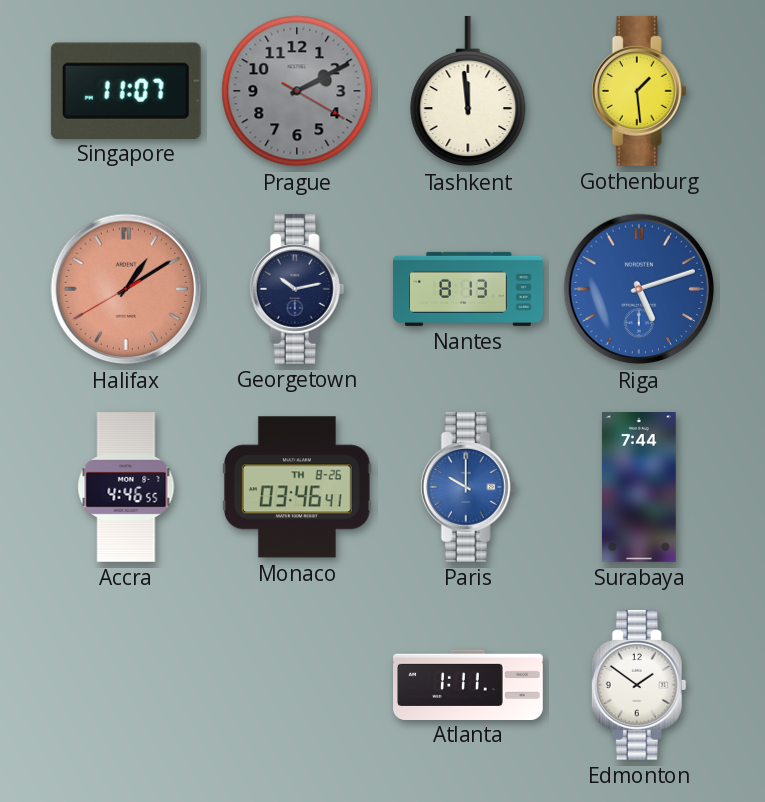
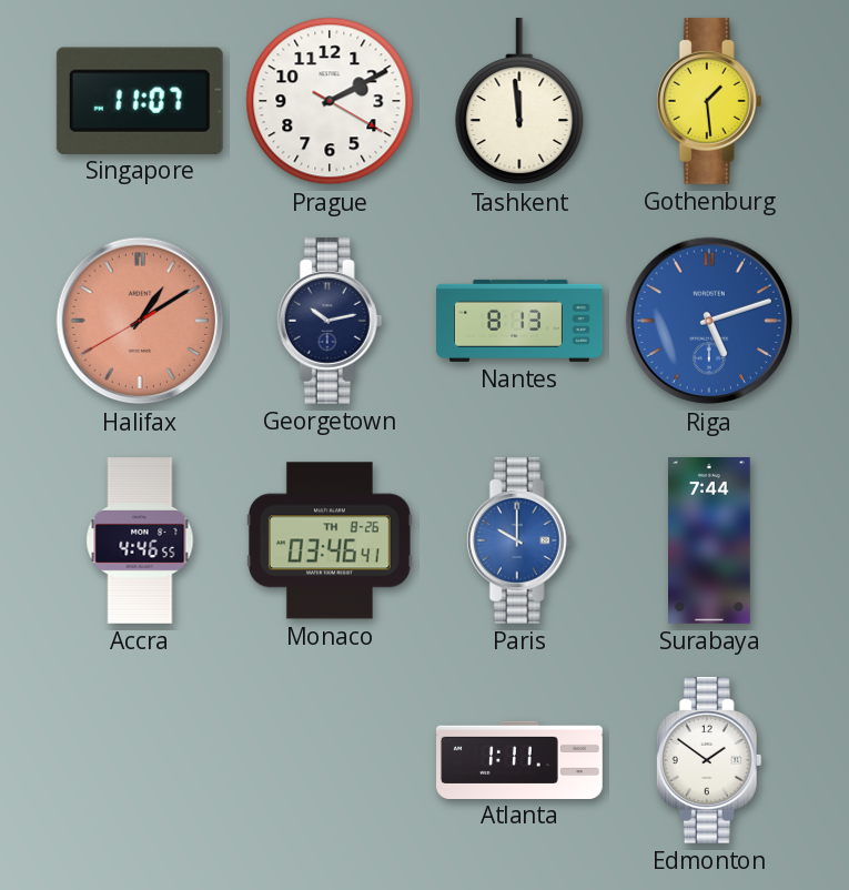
Prague dial: grey -> white (330, 101)
